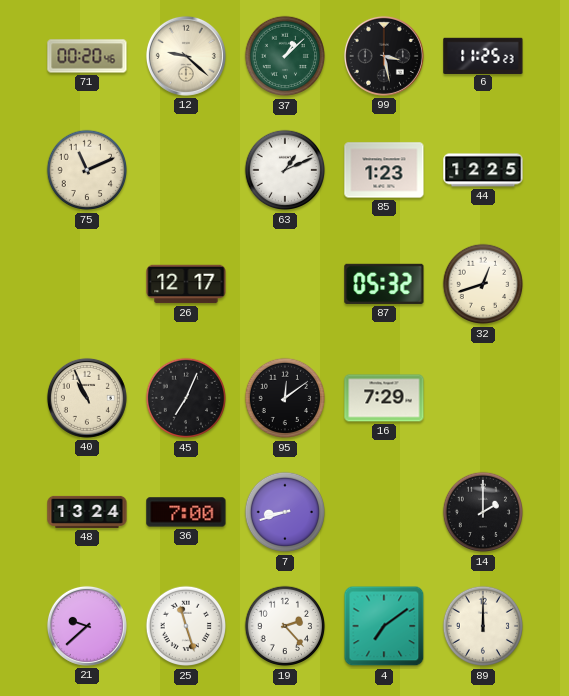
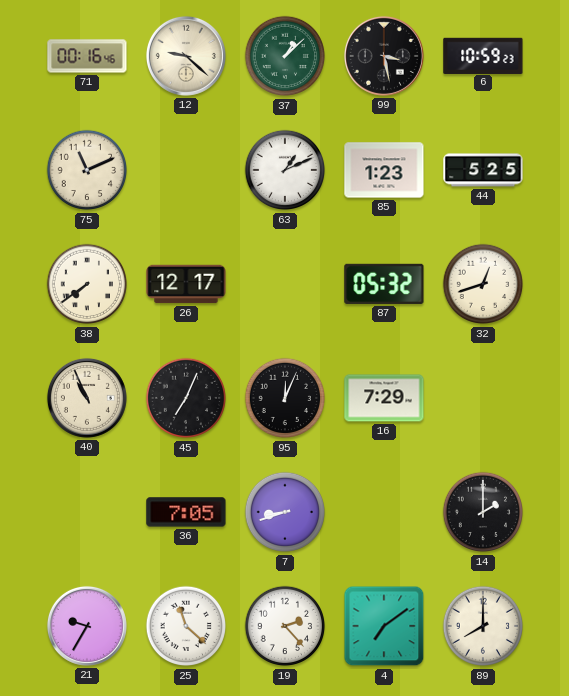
71: 00:20 -> 00:16 (87, 56)
6: 11:25 -> 10:59 (483, 55)
44: 12:25 -> 5:25 (483, 170)
38: none -> 7:39 (87, 284)
95: 12:09 -> 12:04 (285, 398)
48: 13:24 -> none (87, 512)
36: 7:00 -> 7:05 (186, 512)
21: 9:38 -> 9:35 (87, 626)
25: 11:27 -> 11:22 (186, 626)
89: 12:00 -> 8:00 (483, 626)
